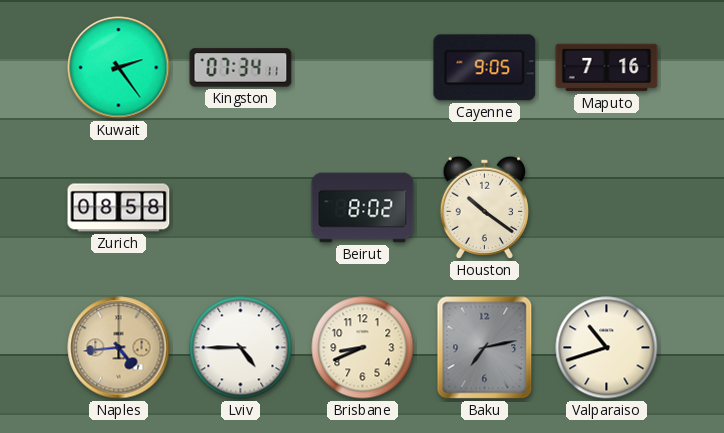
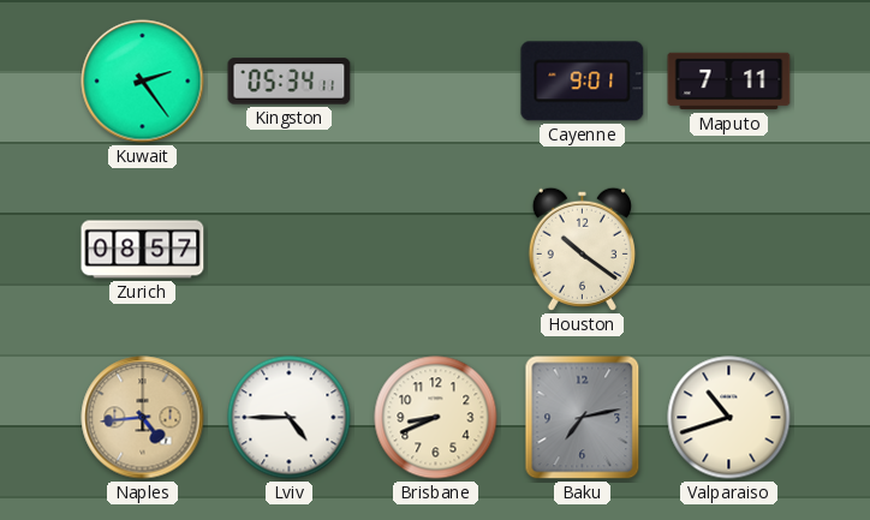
Kingston: 07:34 -> 05:34 (290, 82)
Cayenne: 9:05 -> 9:01 (583, 82)
Maputo: 7:16 -> 7:11 (729, 82)
Zurich: 08:58 -> 08:57 (143, 250)
Beirut: 8:02 -> none (363, 208)
